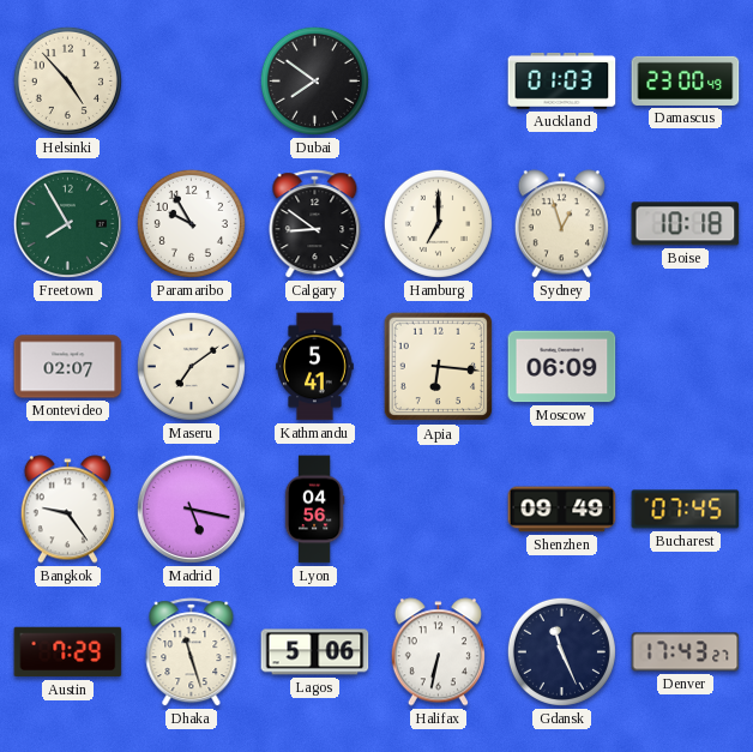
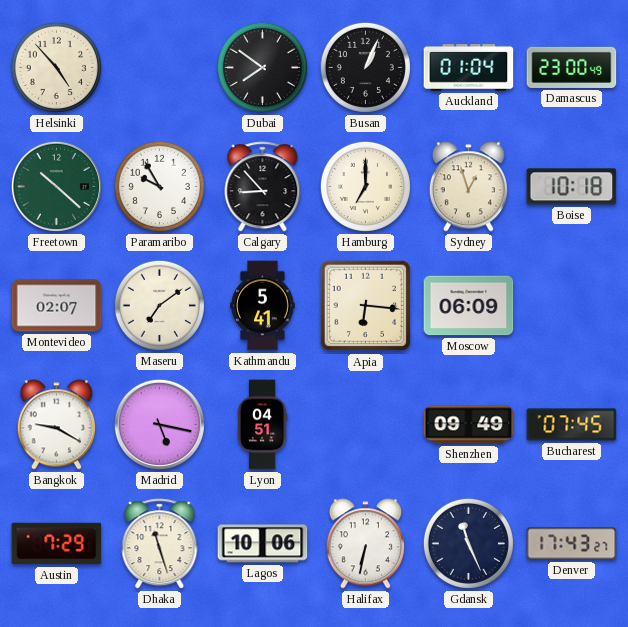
Busan: none -> 1:04 (365, 67)
Auckland: 01:03 -> 01:04 (469, 68)
Freetown: 7:55 -> 10:22 (56, 186)
Calgary: 8:51 -> 8:53 (263, 187)
Bangkok: 9:24 -> 9:20 (56, 425)
Lyon: 04:56 -> 04:51 (262, 425)
Lagos: 5:06 -> 10:06 (263, 544)
